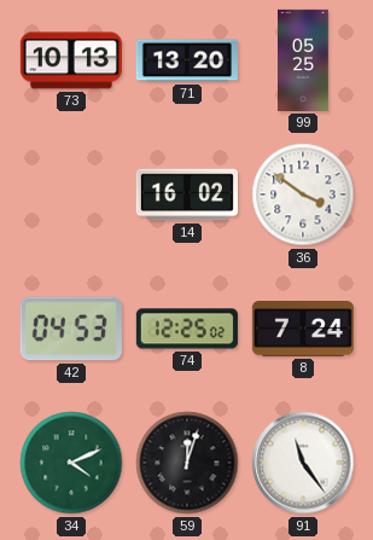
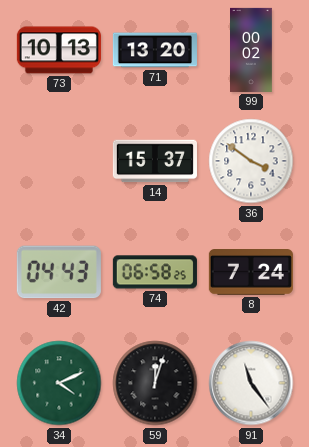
99: 05:25 -> 00:02 (252, 50)
14: 16:02 -> 15:37 (155, 161)
42: 04:53 -> 04:43 (59, 272)
74: 12:25 -> 06:58 (155, 272)
